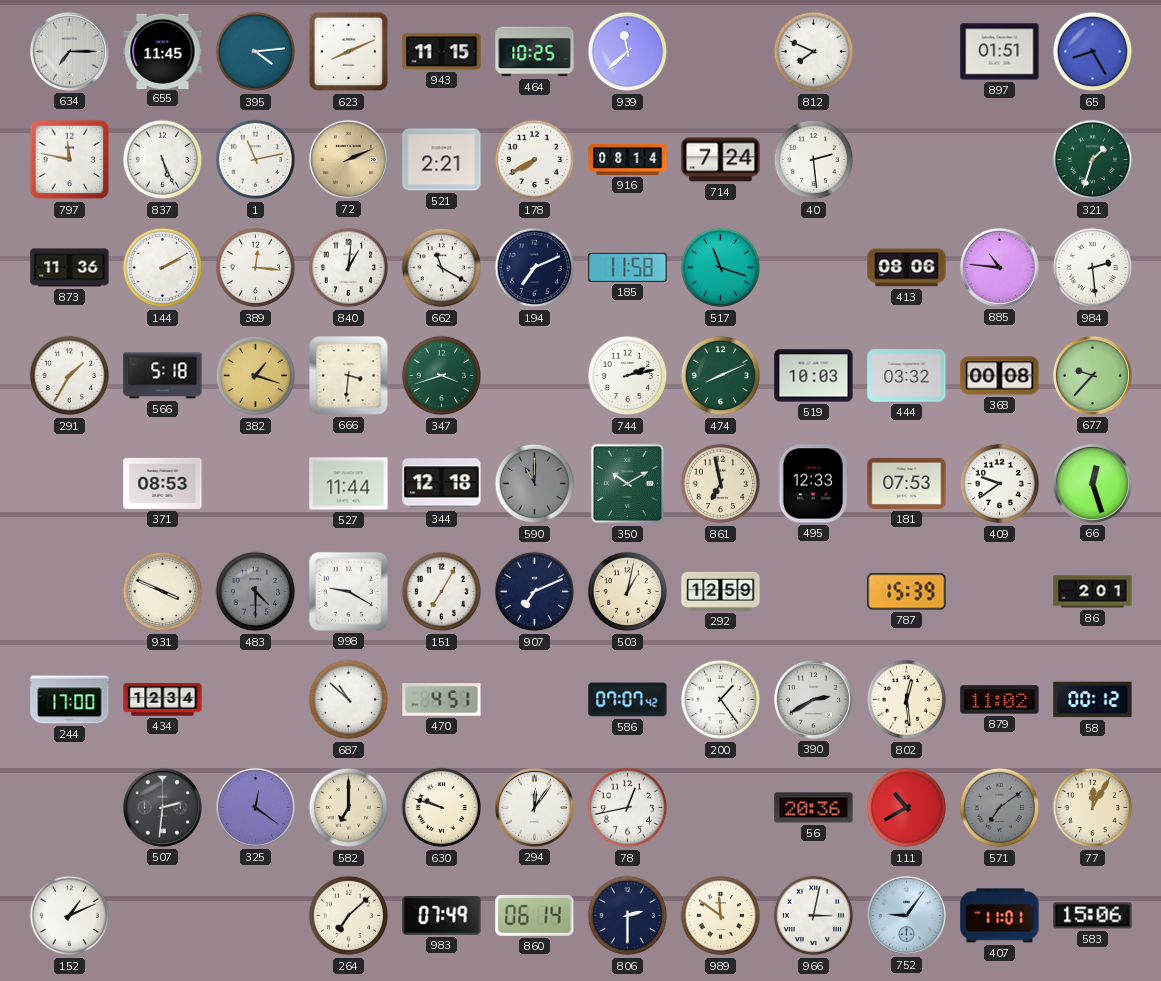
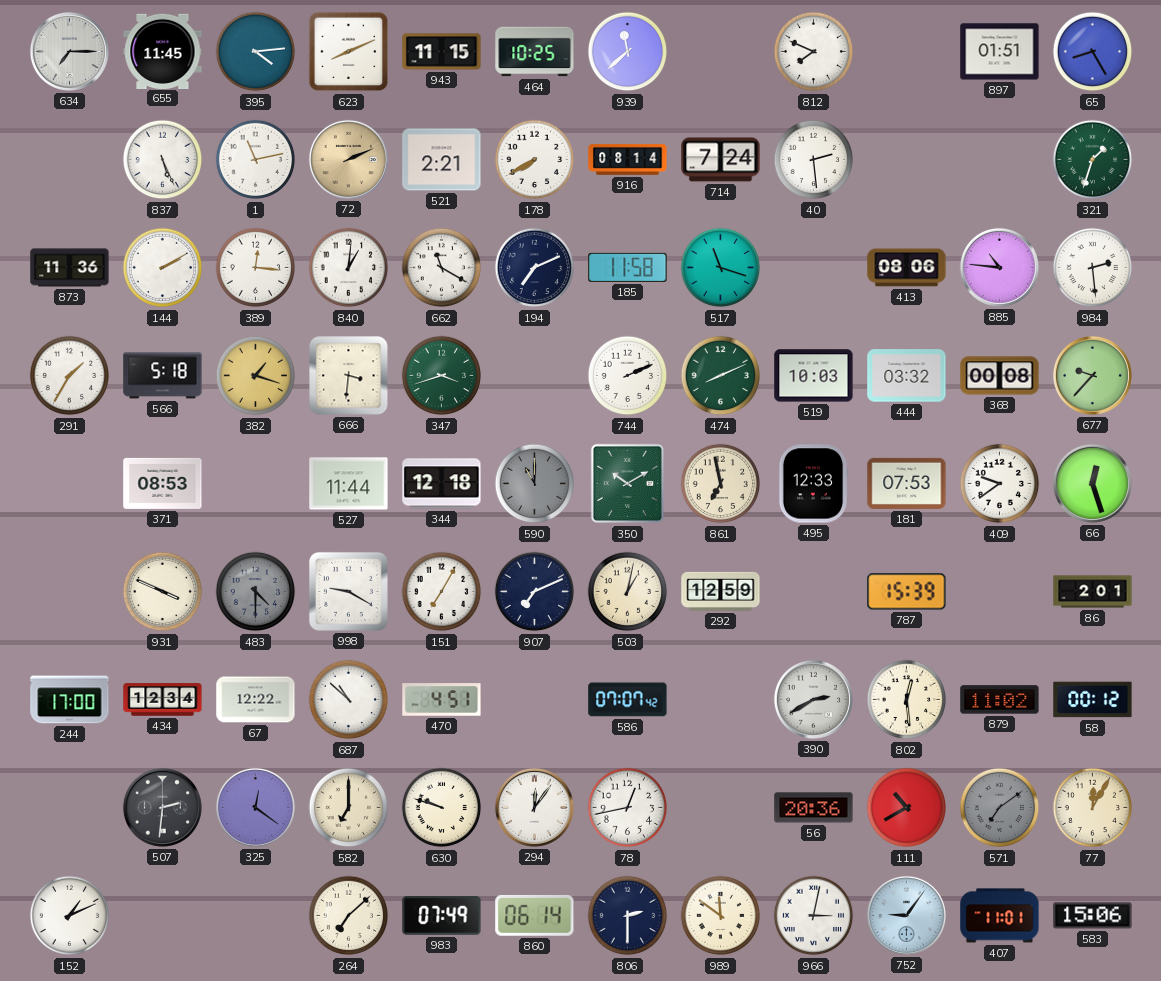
797: 11:47 -> none (70, 160)
744: 2:13 -> 2:11 (628, 376)
67: none -> 12:22 (256, 700)
200: 1:24 -> none (721, 700)
